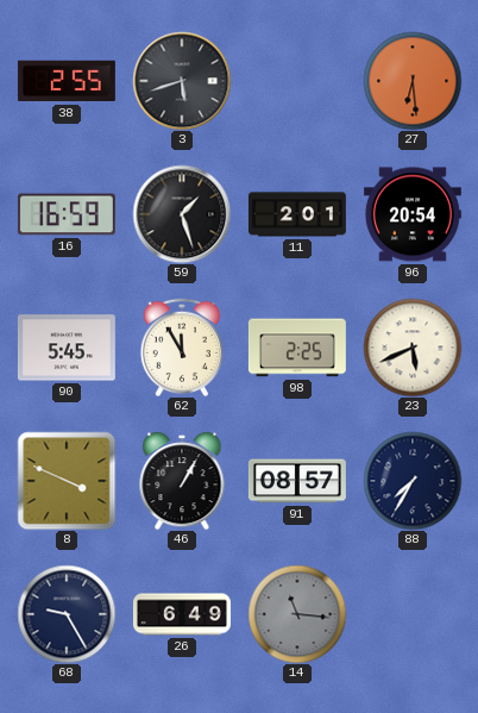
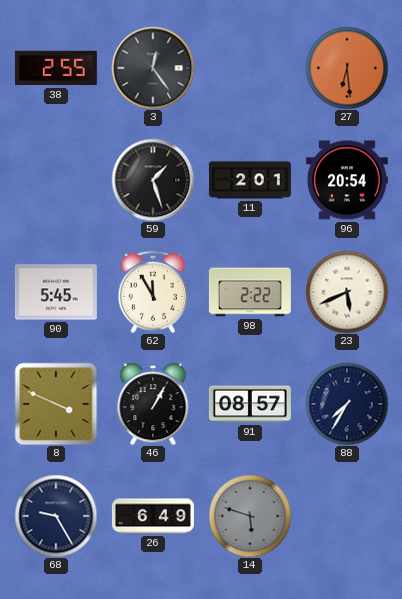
3: 5:42 -> 12:24 (153, 68)
16: 16:59 -> none (67, 214)
98: 2:25 -> 2:22 (250, 292)
14: 11:16 -> 5:48 (250, 516)
